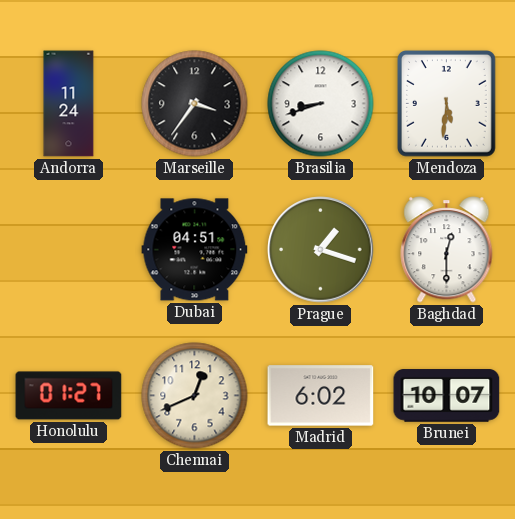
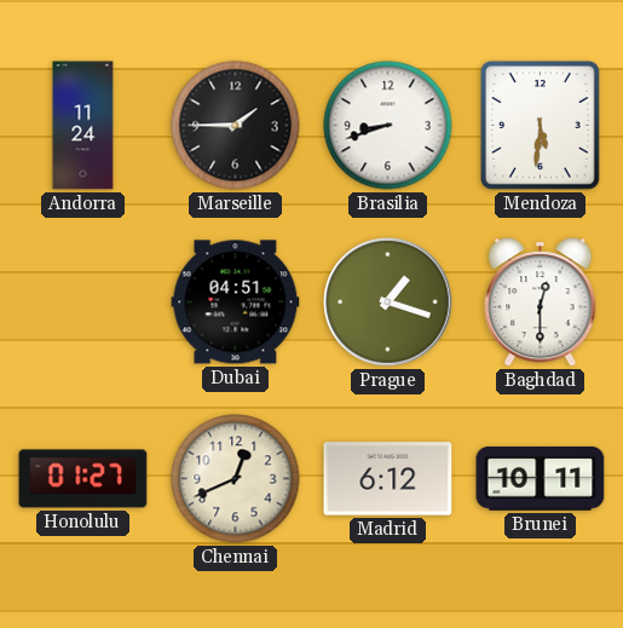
Marseille: 3:36 -> 1:45 (236, 126)
Madrid: 6:02 -> 6:12 (388, 479)
Brunei: 10:07 -> 10:11 (541, 479)
